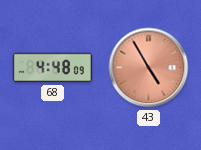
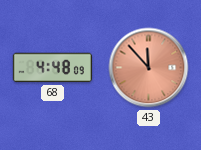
43: 4:55 -> 11:53 (149, 68)
